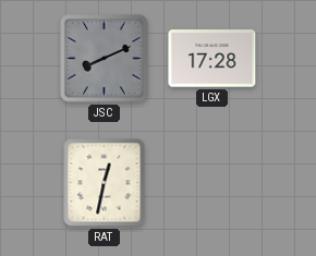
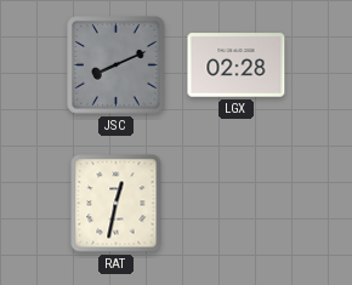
LGX: 17:28 -> 02:28 (237, 65)
